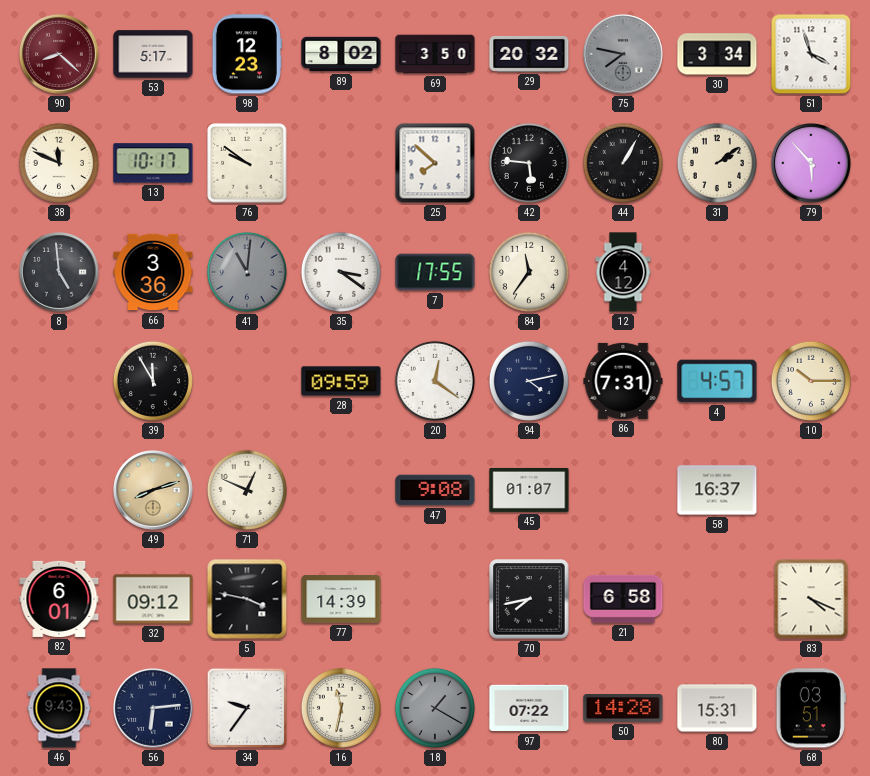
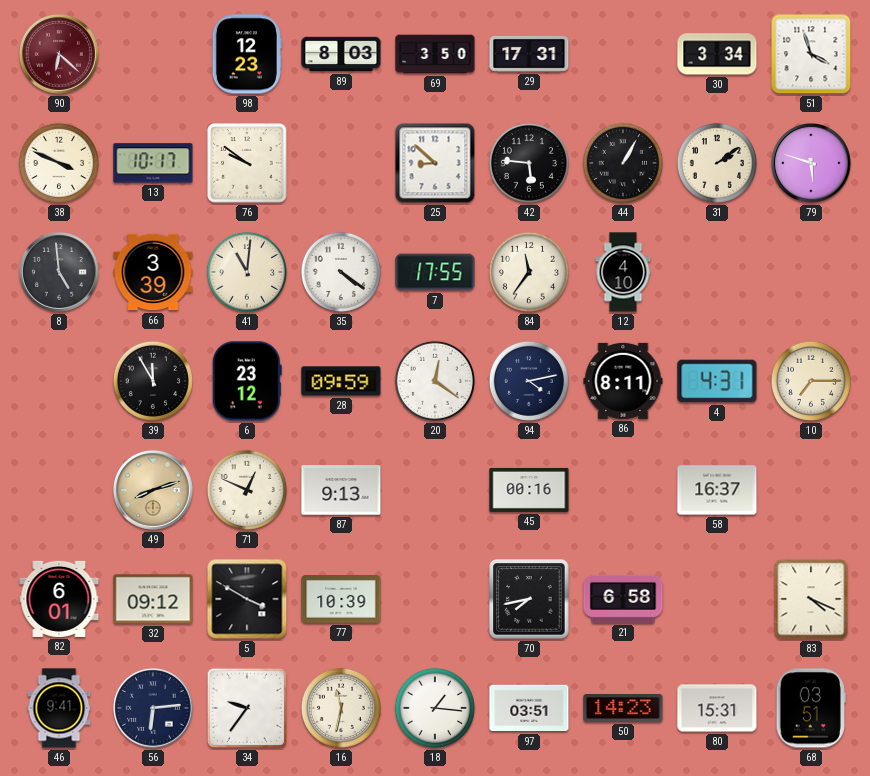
90: 8:22 -> 6:22 (60, 55)
53: 5:17 -> none (153, 54)
89: 8:02 -> 8:03 (341, 54)
29: 20:32 -> 17:31 (529, 55)
75: 7:47 -> none (624, 55)
38: 11:49 -> 3:49 (59, 163)
25: 7:52 -> 8:52 (435, 163)
79: 5:53 -> 5:48 (812, 164)
66: 3:36 -> 3:39 (153, 272)
41 dial: grey -> cream (247, 272)
35: 3:21 -> 4:21 (341, 272)
12: 4:12 -> 4:10 (623, 272)
6: none -> 23:12 (247, 381)
86: 7:31 -> 8:11 (623, 381)
4: 4:57 -> 4:31 (717, 381)
10: 10:15 -> 7:15 (811, 381)
87: none -> 9:13 (341, 490)
47: 9:08 -> none (435, 490)
45: 01:07 -> 00:16 (529, 490)
5: 3:47 -> 3:50 (247, 599)
77: 14:39 -> 10:39 (341, 600)
46: 9:43 -> 9:41 (59, 708)
18: 1:20 -> 1:16 (435, 708)
18 dial: grey -> white (435, 708)
97: 07:22 -> 03:51 (529, 708)
50: 14:28 -> 14:23 (623, 708)
